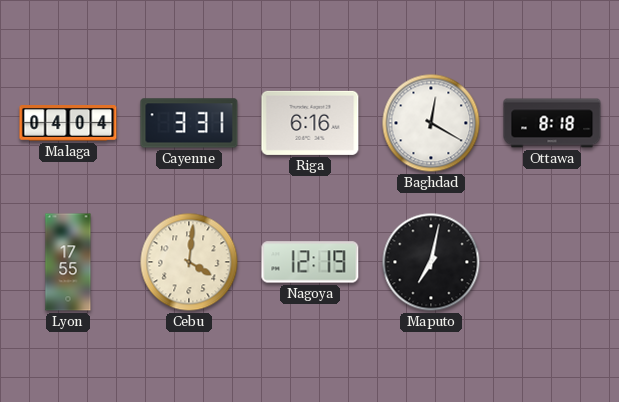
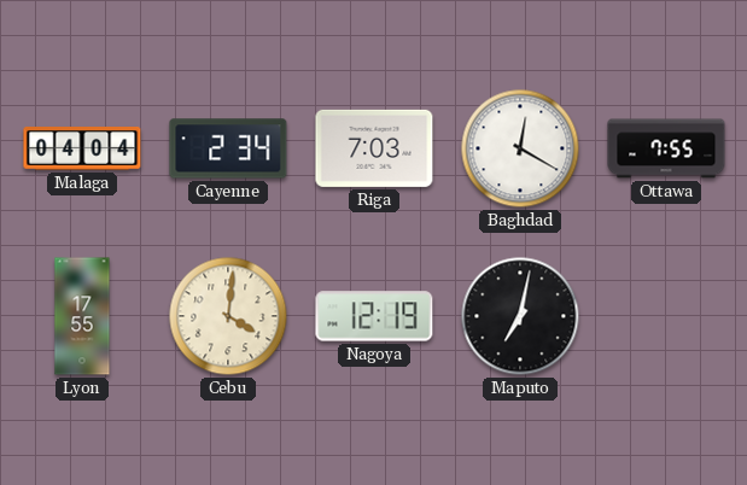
Cayenne: 3:31 -> 2:34 (228, 148)
Riga: 6:16 -> 7:03 (374, 148)
Ottawa: 8:18 -> 7:55 (666, 148)
